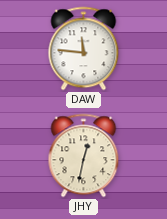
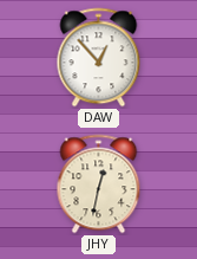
DAW: 11:46 -> 12:53 (99, 58)
